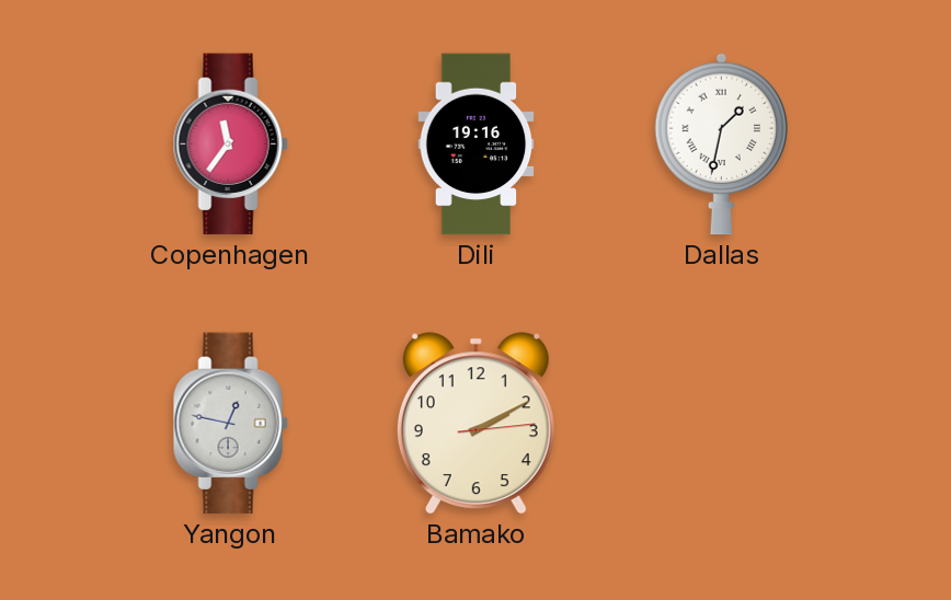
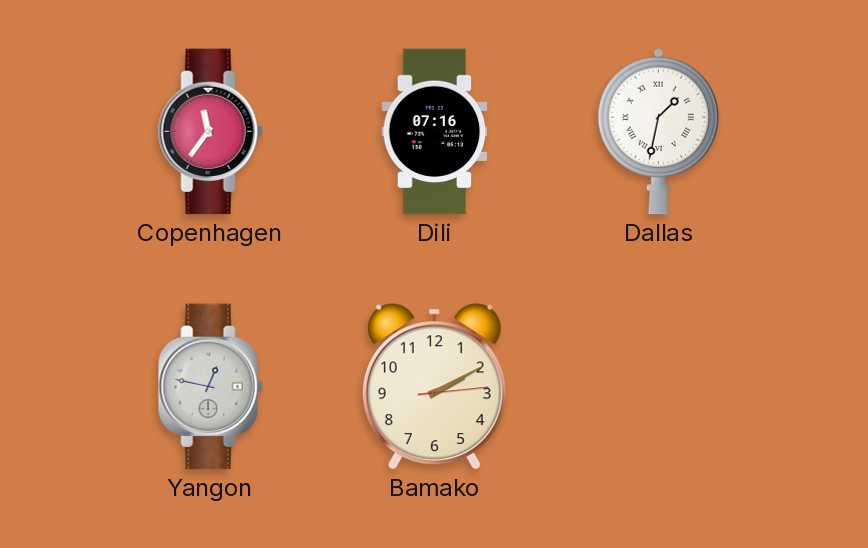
Dili: 19:16 -> 07:16 (435, 132)
